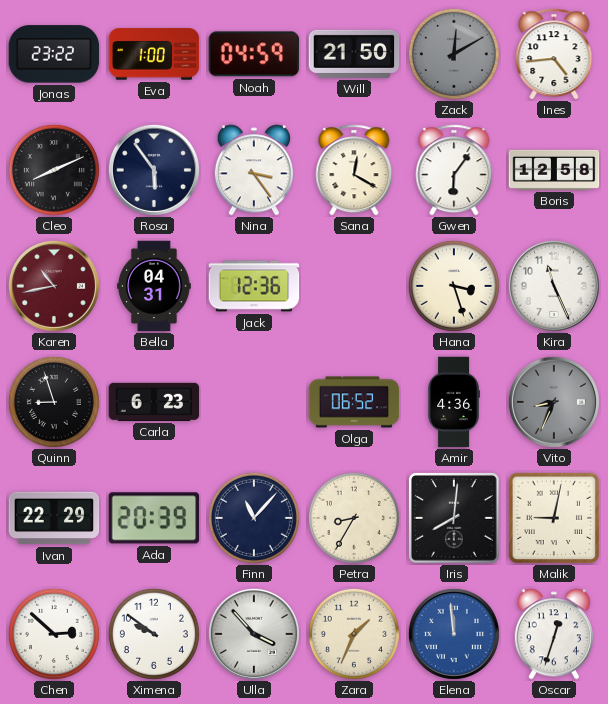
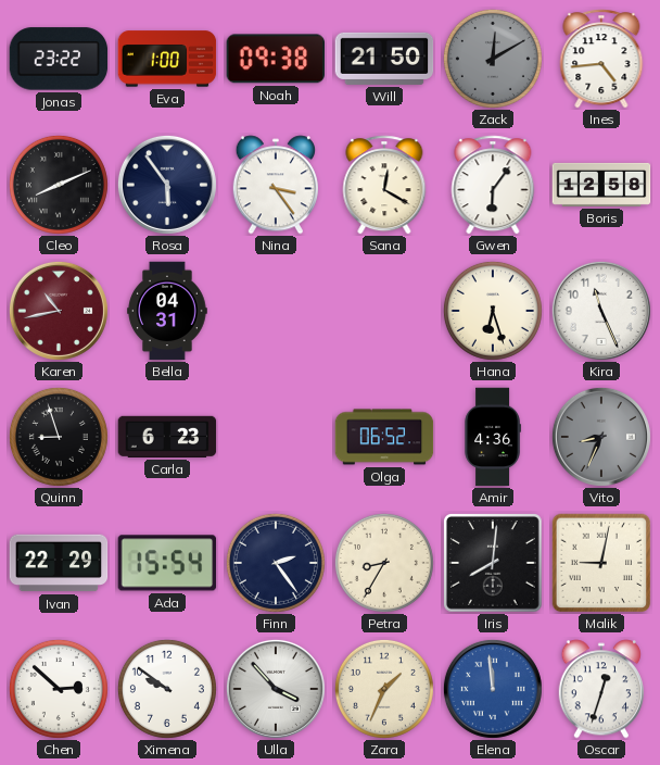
Noah: 04:59 -> 09:38 (275, 59)
Jack: 12:36 -> none (254, 286)
Hana: 3:27 -> 6:27 (493, 311)
Ada: 20:39 -> 15:54 (167, 563)
Finn: 11:07 -> 2:24 (276, 563)
